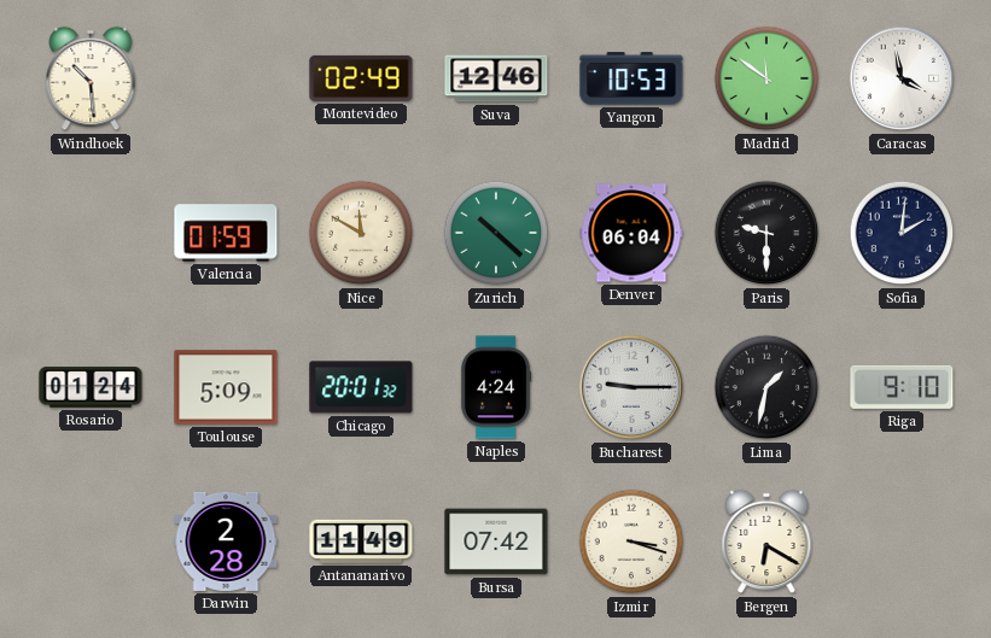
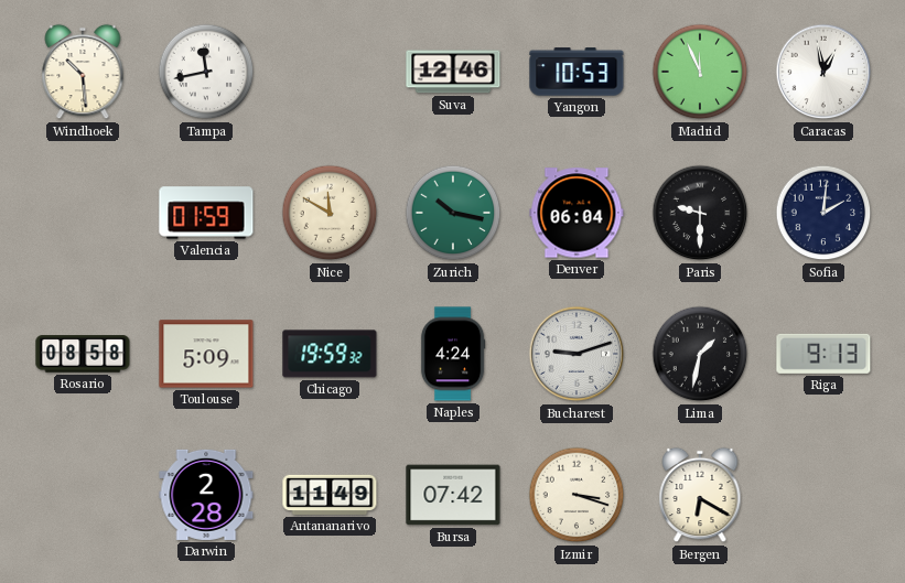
Tampa: none -> 11:43 (206, 72)
Montevideo: 02:49 -> none (361, 78)
Madrid: 11:51 -> 11:56 (700, 72)
Caracas: 3:58 -> 12:58 (823, 72)
Zurich: 10:22 -> 10:17 (453, 213)
Rosario: 01:24 -> 08:58 (83, 354)
Chicago: 20:01 -> 19:59 (330, 354)
Bucharest: 9:15 -> 9:12 (577, 354)
Riga: 9:10 -> 9:13 (823, 354)
